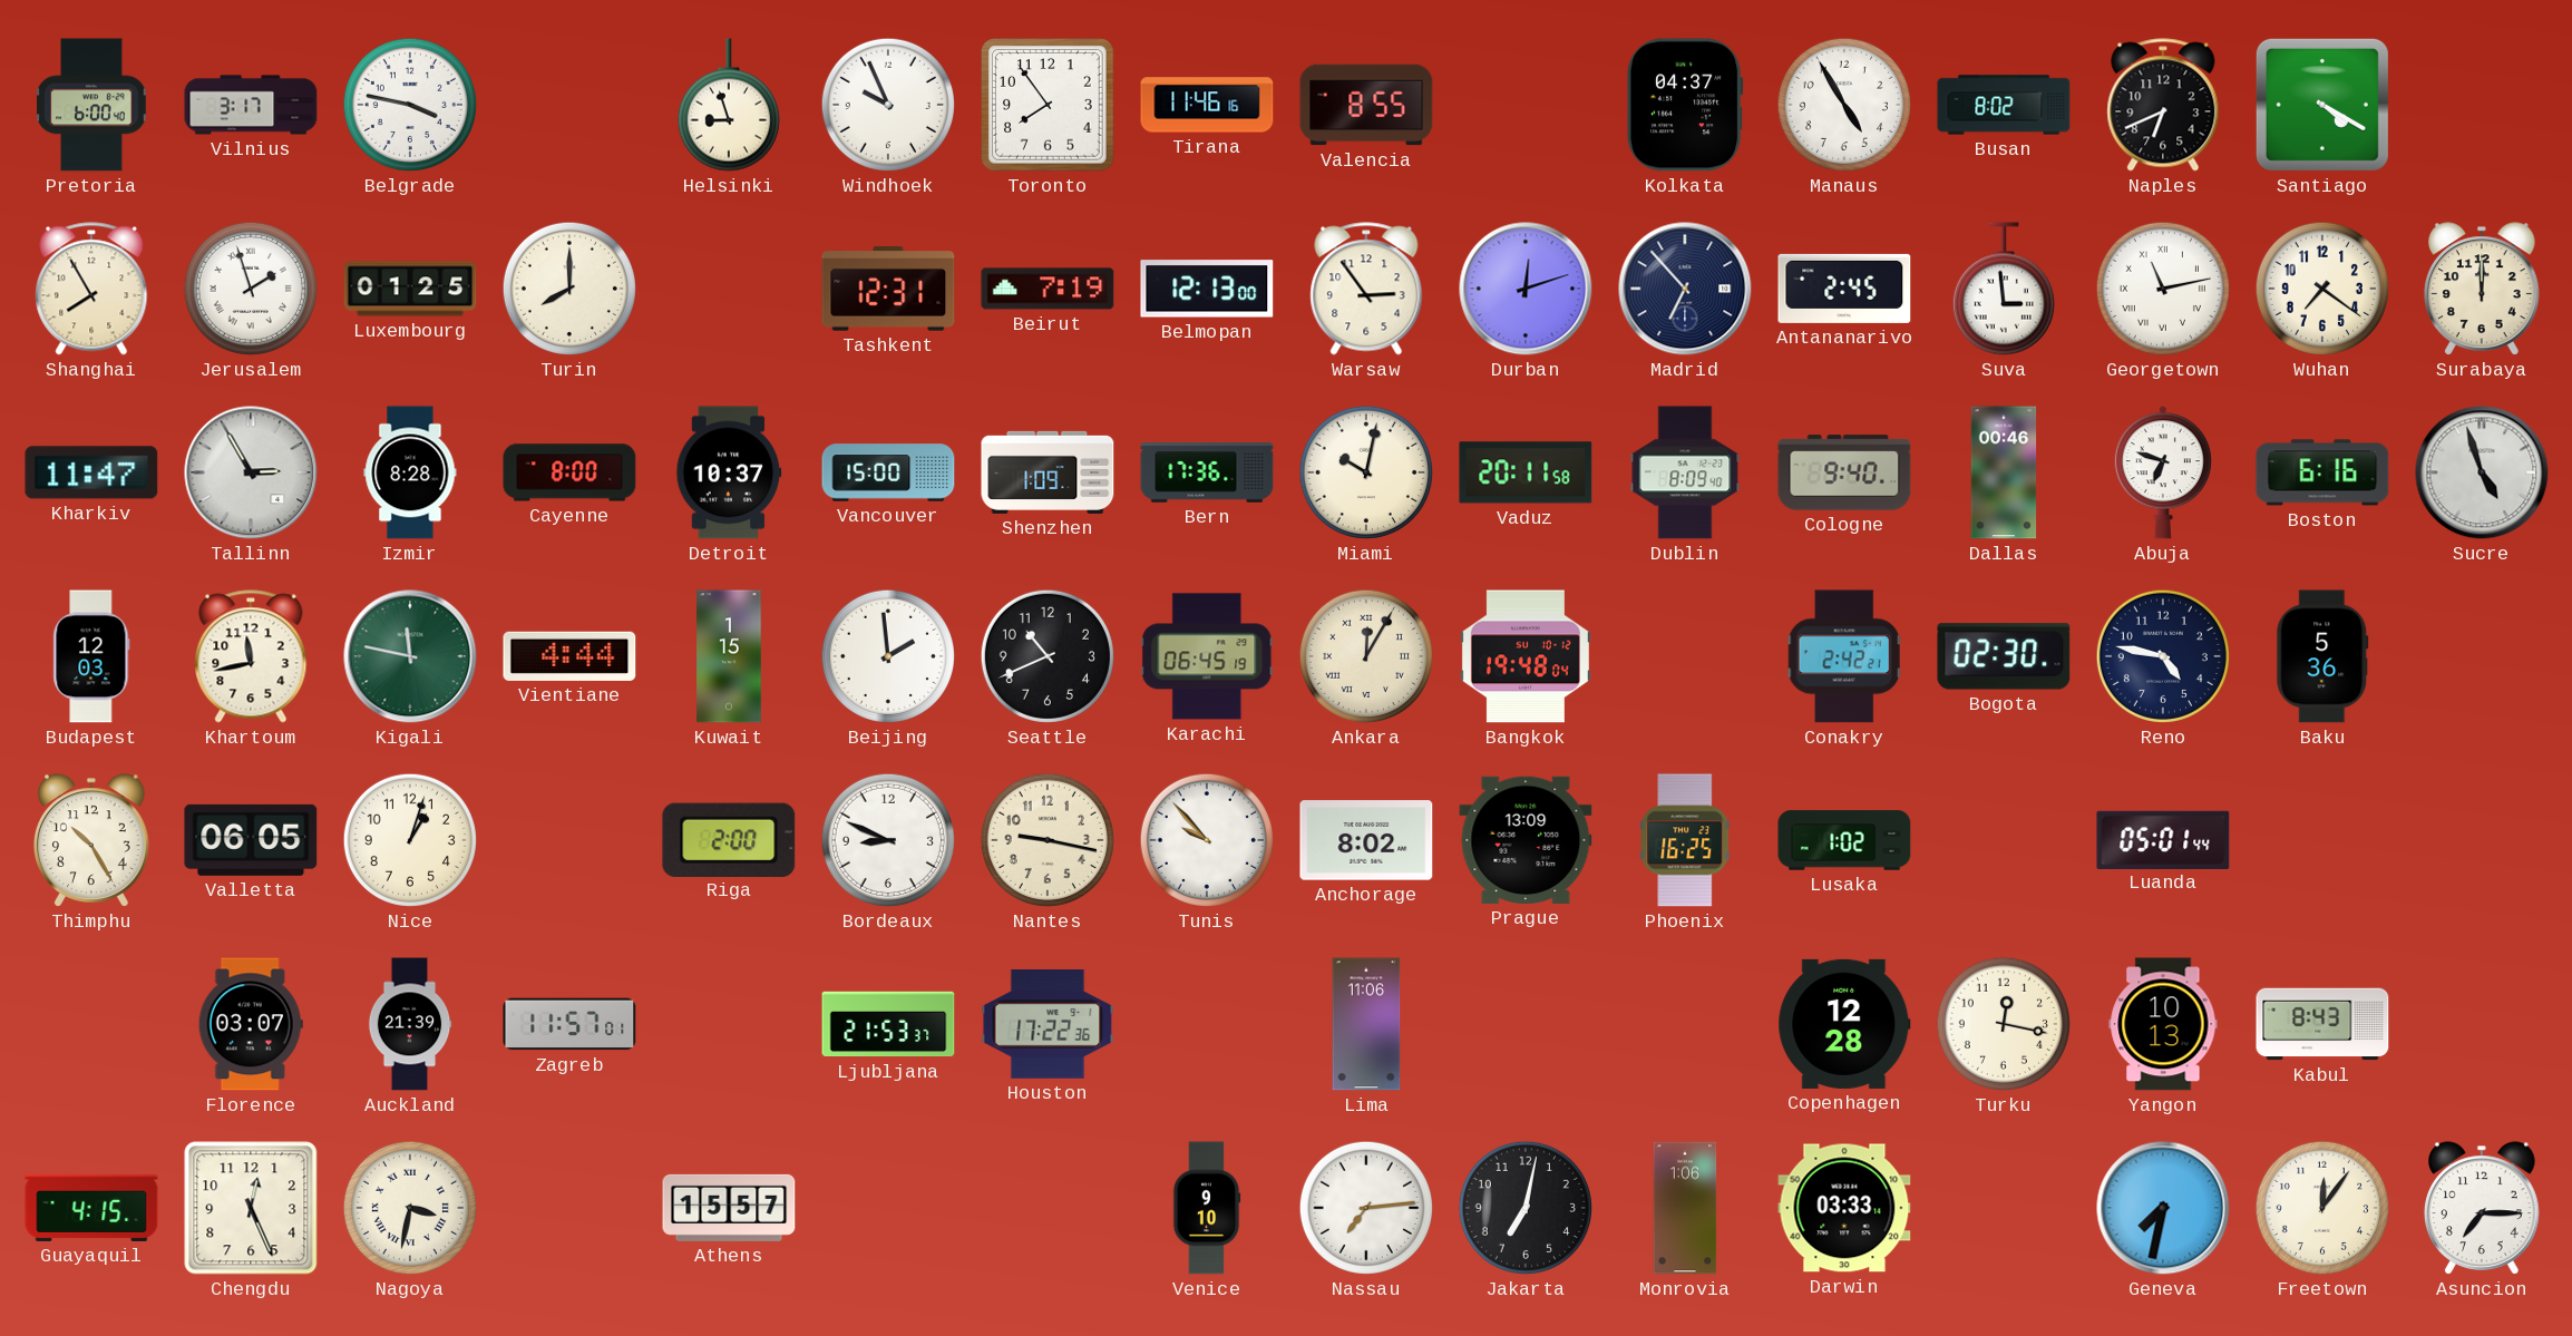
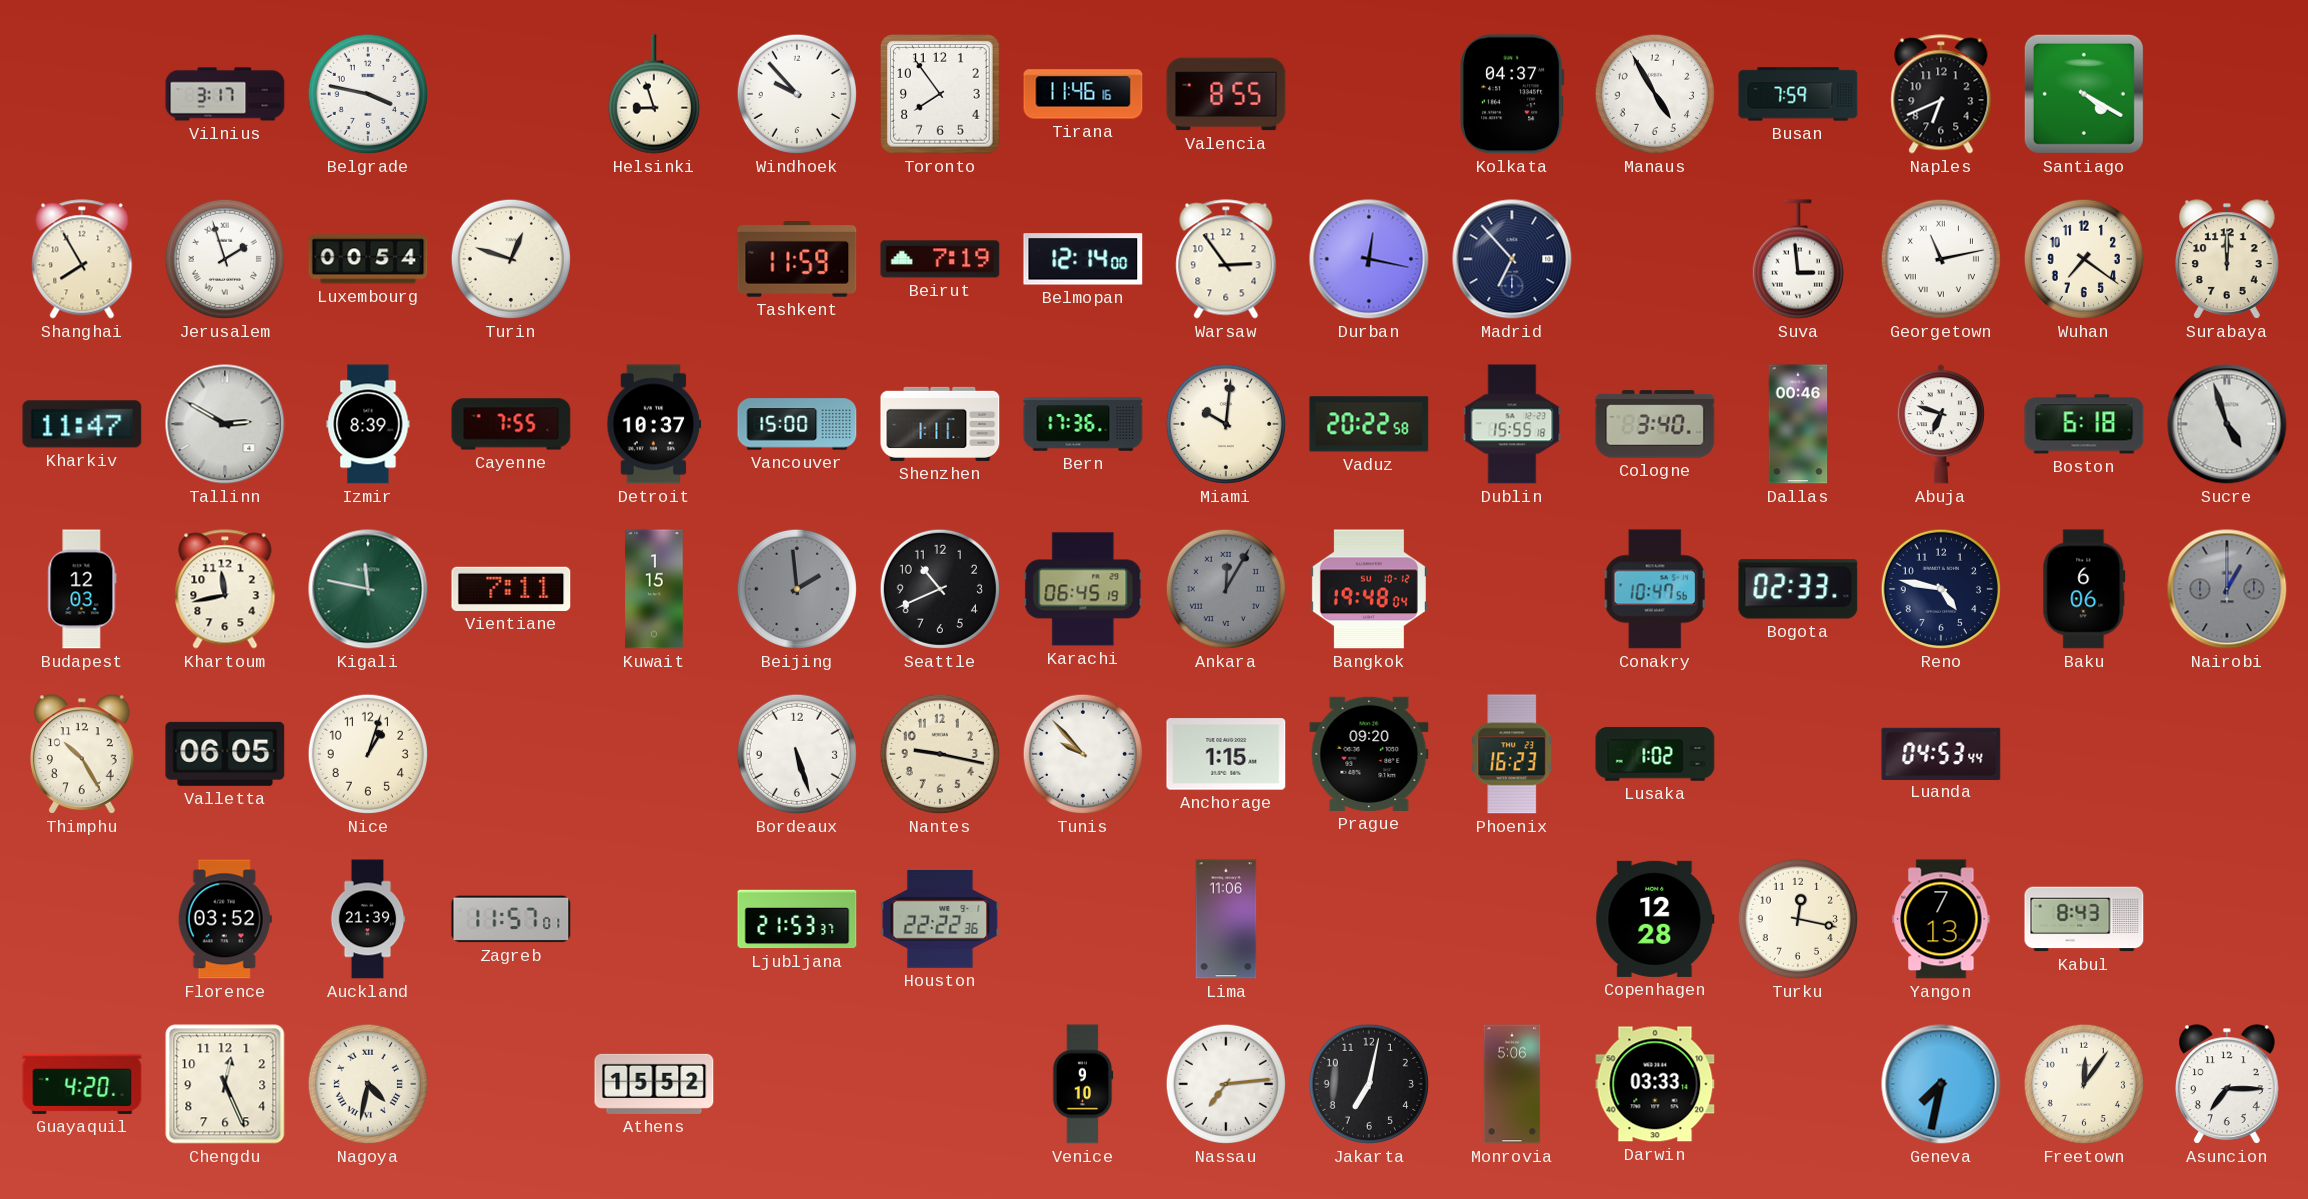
Pretoria: 6:00 -> none (91, 105)
Windhoek: 9:56 -> 9:53 (797, 94)
Busan: 8:02 -> 7:59 (1798, 94)
Luxembourg: 01:25 -> 00:54 (368, 259)
Turin: 8:00 -> 12:48 (511, 259)
Tashkent: 12:31 -> 11:59 (797, 260)
Belmopan: 12:13 -> 12:14 (1083, 259)
Durban: 12:12 -> 12:17 (1369, 259)
Antananarivo: 2:45 -> none (1844, 289)
Tallinn: 2:55 -> 2:50 (225, 424)
Izmir: 8:28 -> 8:39 (368, 424)
Cayenne: 8:00 -> 7:55 (511, 424)
Shenzhen: 1:09 -> 1:11 (940, 424)
Miami: 10:02 -> 10:01 (1226, 424)
Vaduz: 20:11 -> 20:22 (1369, 424)
Dublin: 8:09 -> 15:55 (1512, 424)
Cologne: 9:40 -> 3:40 (1655, 424)
Boston: 6:16 -> 6:18 (2084, 424)
Vientiane: 4:44 -> 7:11 (511, 589)
Beijing dial: white -> grey (797, 589)
Ankara dial: cream -> grey (1226, 589)
Conakry: 2:42 -> 10:47 (1655, 589)
Bogota: 02:30 -> 02:33 (1798, 589)
Baku: 5:36 -> 6:06 (2084, 589)
Nairobi: none -> 1:00 (2227, 589)
Riga: 2:00 -> none (729, 839)
Bordeaux: 8:49 -> 5:27 (797, 754)
Anchorage: 8:02 -> 1:15 (1226, 754)
Prague: 13:09 -> 09:20 (1369, 754)
Phoenix: 16:25 -> 16:23 (1512, 754)
Luanda: 05:01 -> 04:53 (1941, 753)
Florence: 03:07 -> 03:52 (225, 919)
Houston: 17:22 -> 22:22 (940, 920)
Yangon: 10:13 -> 7:13 (1941, 919)
Guayaquil: 4:15 -> 4:20 (82, 1084)
Nagoya: 3:32 -> 4:32 (368, 1084)
Athens: 15:57 -> 15:52 (654, 1084)
Monrovia: 1:06 -> 5:06 (1512, 1084)
